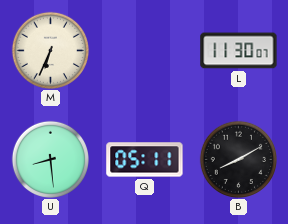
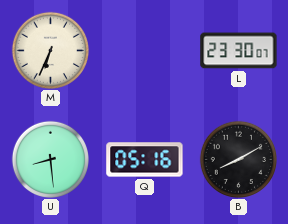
L: 11:30 -> 23:30 (239, 51)
Q: 05:11 -> 05:16 (145, 160)
